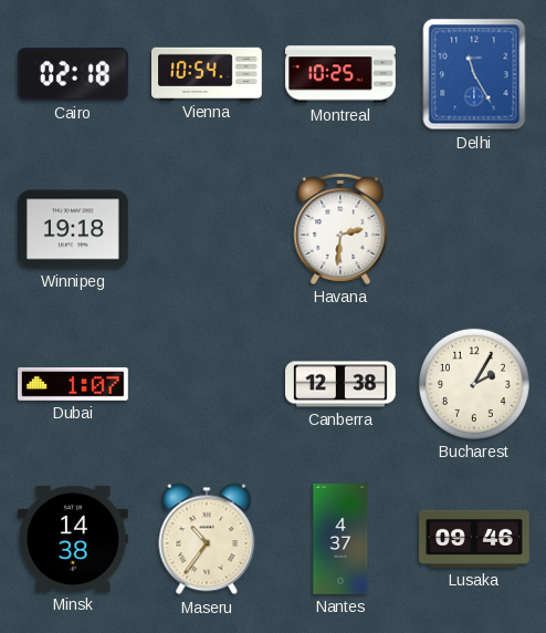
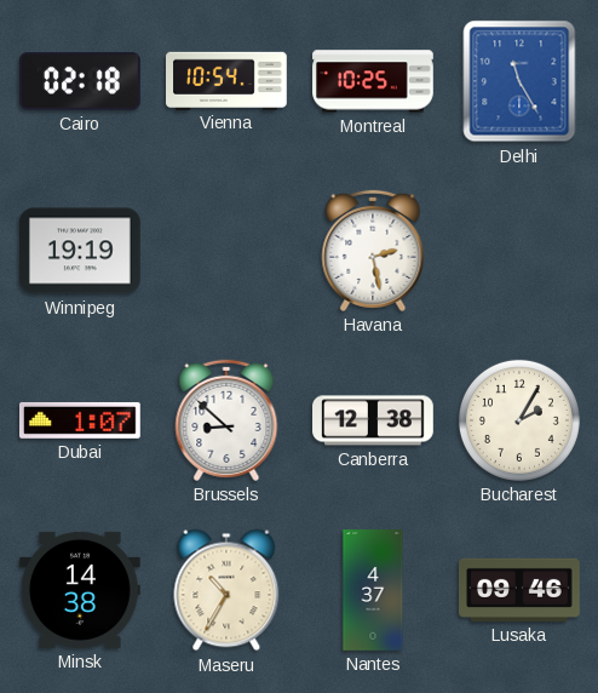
Winnipeg: 19:18 -> 19:19 (81, 251)
Havana: 2:31 -> 2:28 (373, 251)
Brussels: none -> 8:52 (226, 420)
Maseru: 10:36 -> 10:35 (226, 590)
